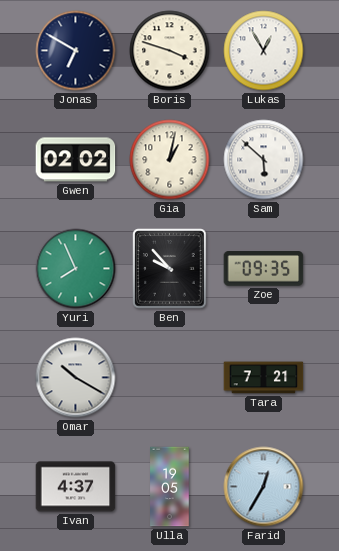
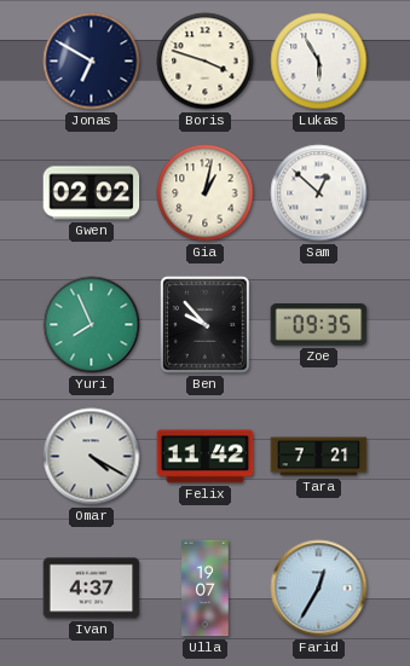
Lukas: 12:55 -> 5:55 (319, 62)
Sam: 5:52 -> 12:52 (319, 193)
Omar: 10:20 -> 4:20 (92, 457)
Felix: none -> 11:42 (206, 457)
Ulla: 19:05 -> 19:07 (206, 589)
